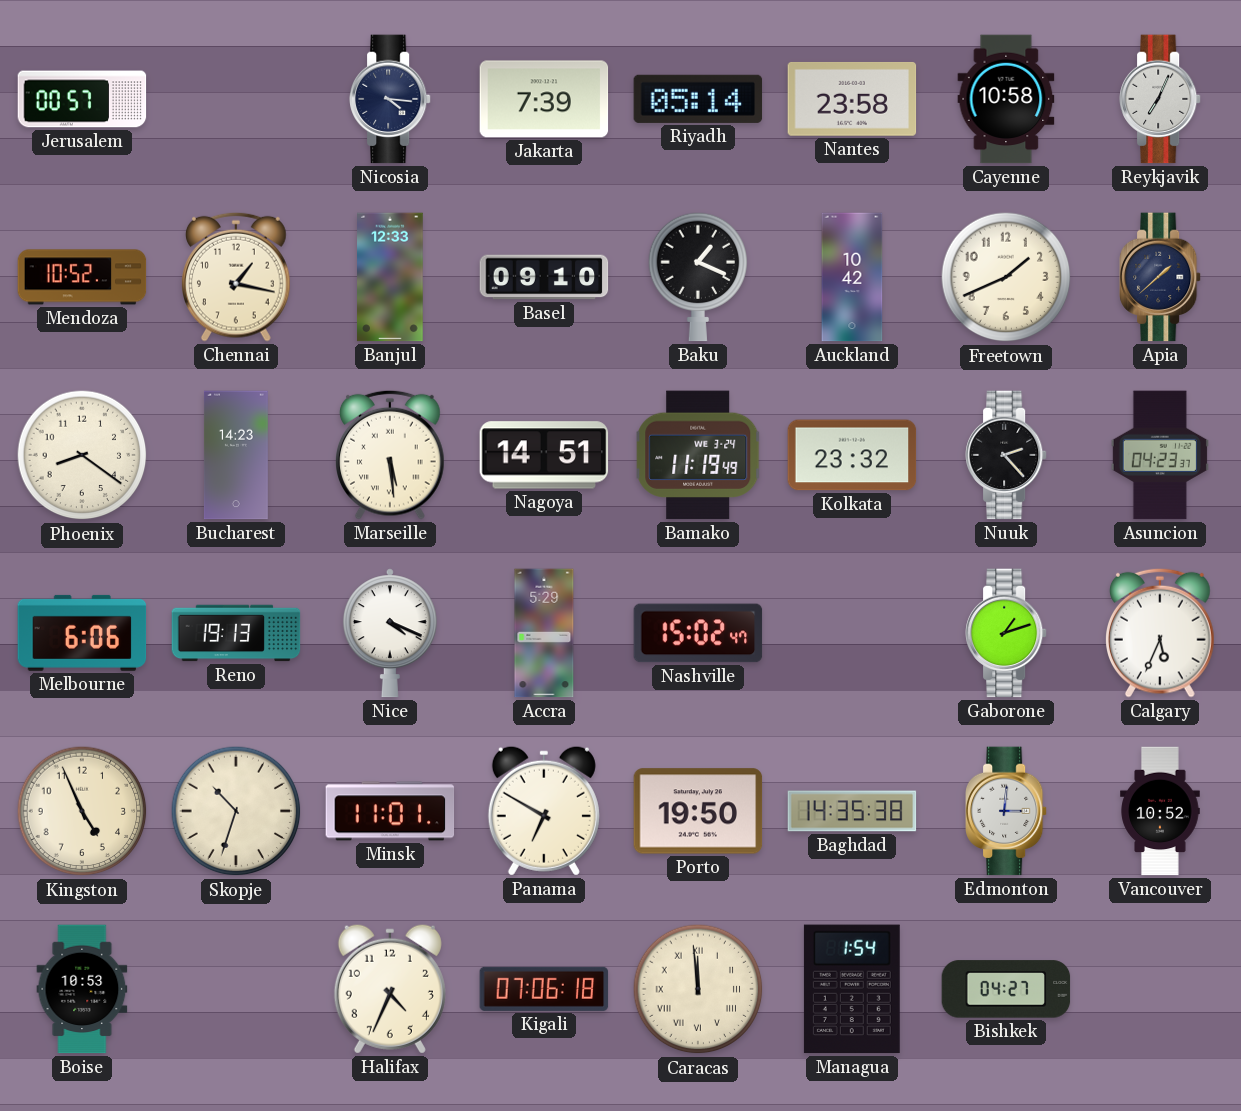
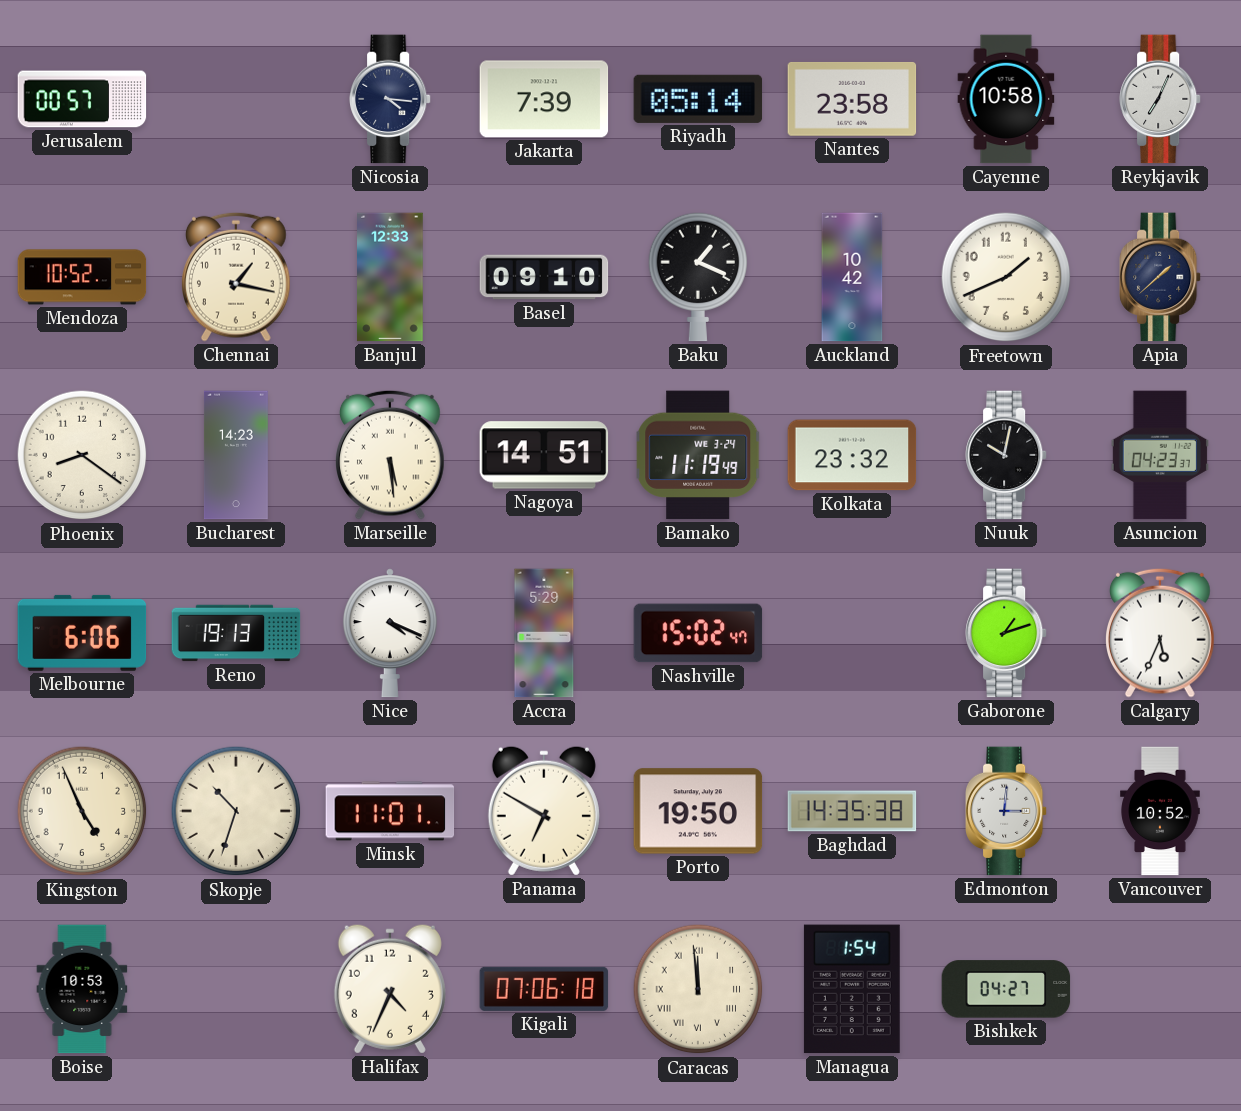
Nuuk: 2:23 -> 10:02 (1007, 455)
